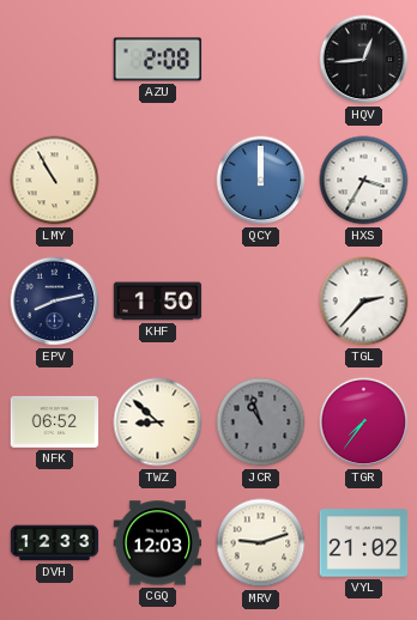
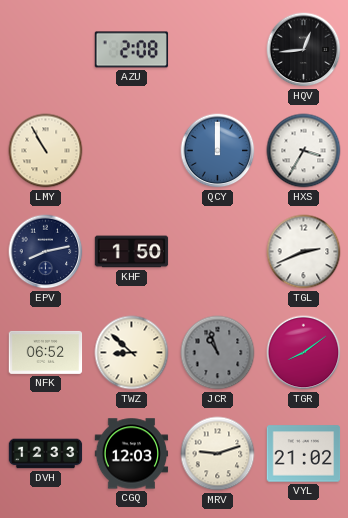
TGL: 2:37 -> 2:41 (304, 252)
TGR: 7:36 -> 8:09 (304, 353)
